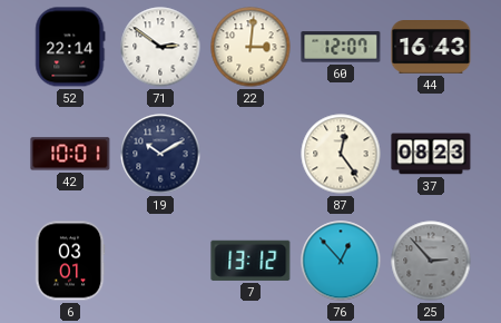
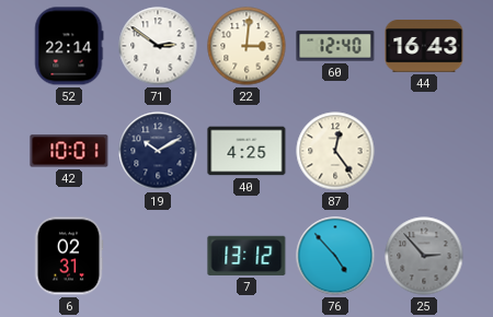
60: 12:07 -> 12:40 (335, 46)
40: none -> 4:25 (246, 151)
37: 08:23 -> none (431, 154)
6: 03:01 -> 02:31 (69, 256)
76: 12:53 -> 4:53 (335, 256)
